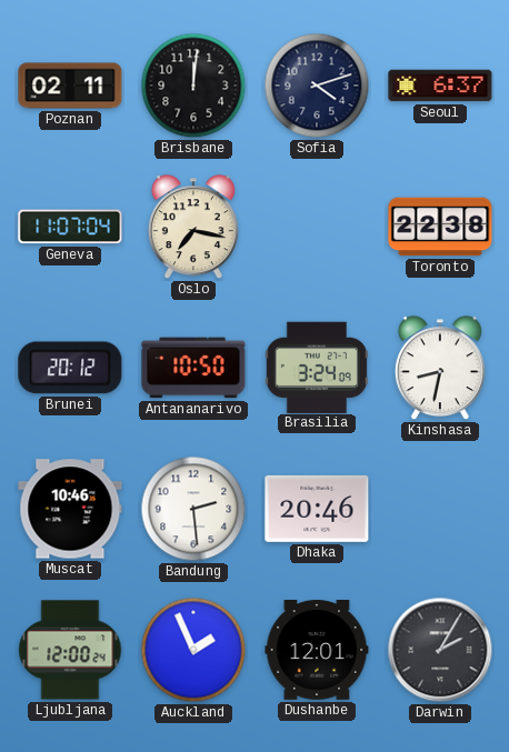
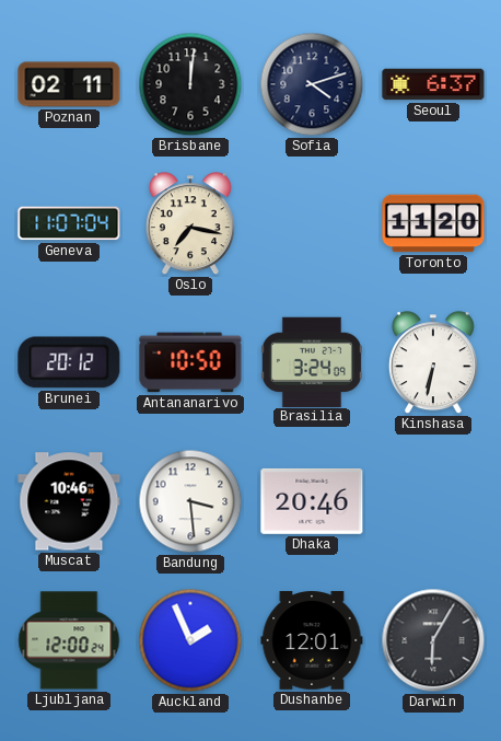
Toronto: 22:38 -> 11:20 (433, 223)
Kinshasa: 8:32 -> 6:32 (433, 363)
Bandung: 2:29 -> 3:29 (190, 501)
Darwin: 2:05 -> 6:05 (433, 640)
